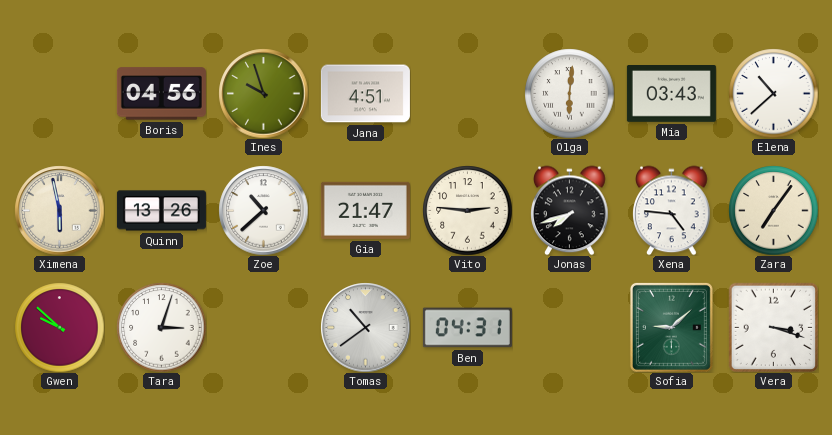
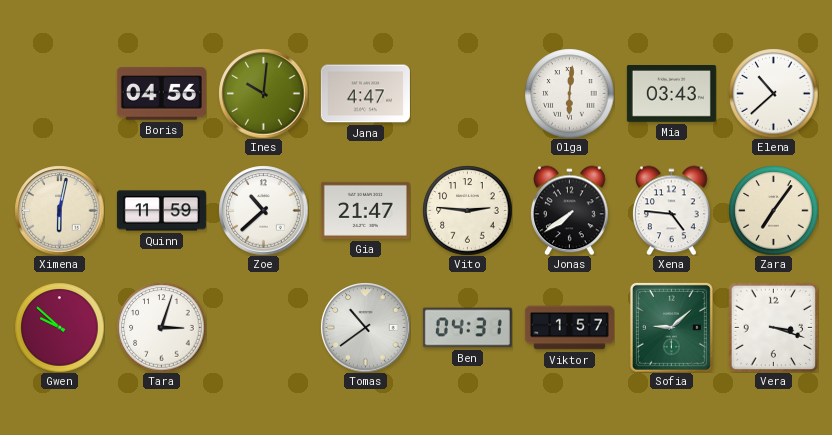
Ines: 9:57 -> 10:01 (263, 93)
Jana: 4:51 -> 4:47 (365, 94)
Ximena: 5:58 -> 6:02 (59, 210)
Quinn: 13:26 -> 11:59 (161, 211)
Jonas: 7:42 -> 7:39 (570, 210)
Viktor: none -> 1:57 (569, 328)
